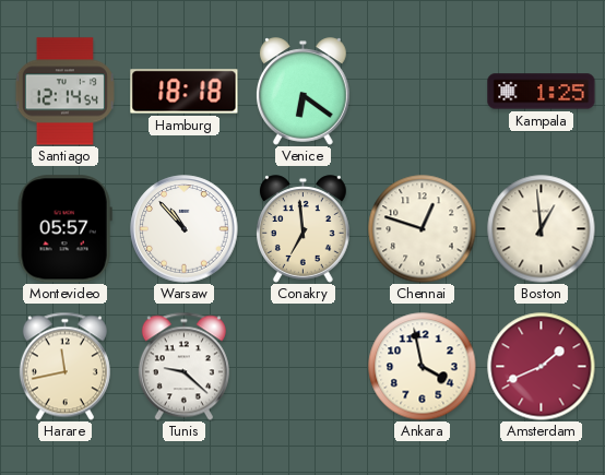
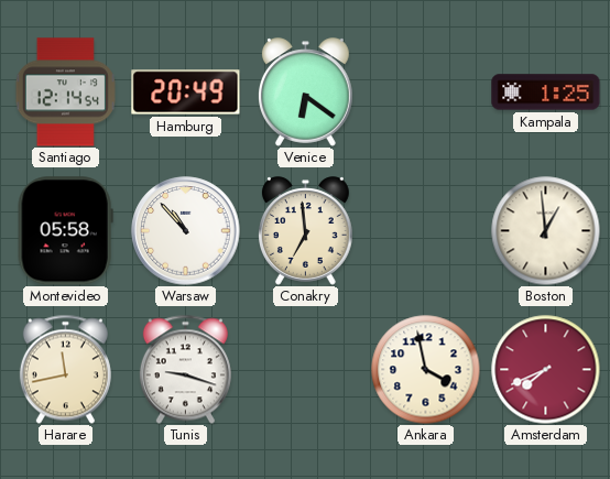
Hamburg: 18:18 -> 20:49 (186, 92)
Montevideo: 05:57 -> 05:58 (65, 231)
Chennai: 12:48 -> none (423, 229)
Tunis: 9:22 -> 9:18 (185, 369)
Amsterdam: 1:41 -> 7:41 (546, 370)
